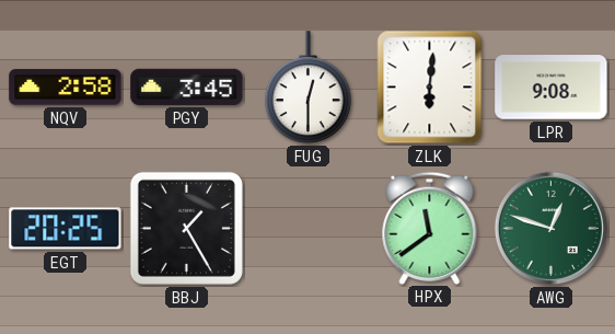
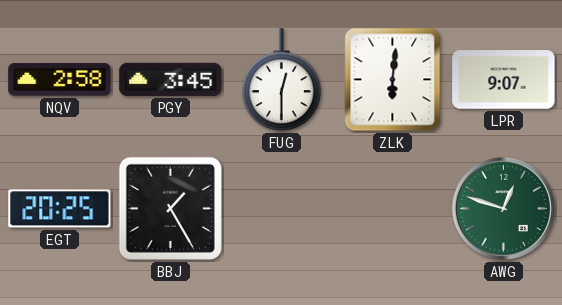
LPR: 9:08 -> 9:07 (504, 80)
HPX: 11:39 -> none (430, 228)
